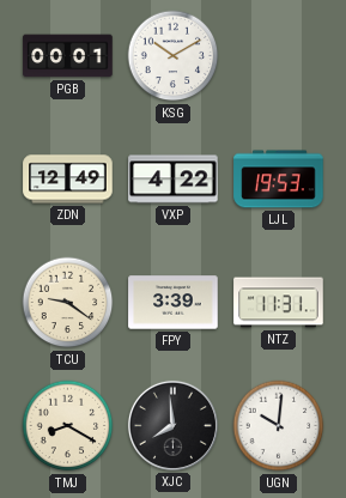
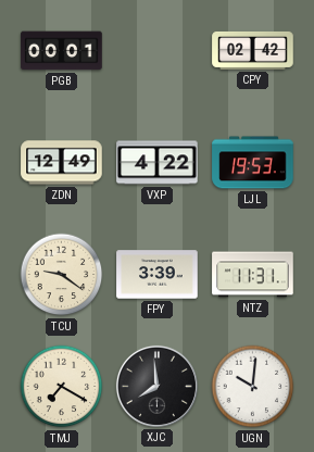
KSG: 10:10 -> none (174, 56)
CPY: none -> 02:42 (253, 51)
TMJ: 8:20 -> 7:20 (62, 387)
